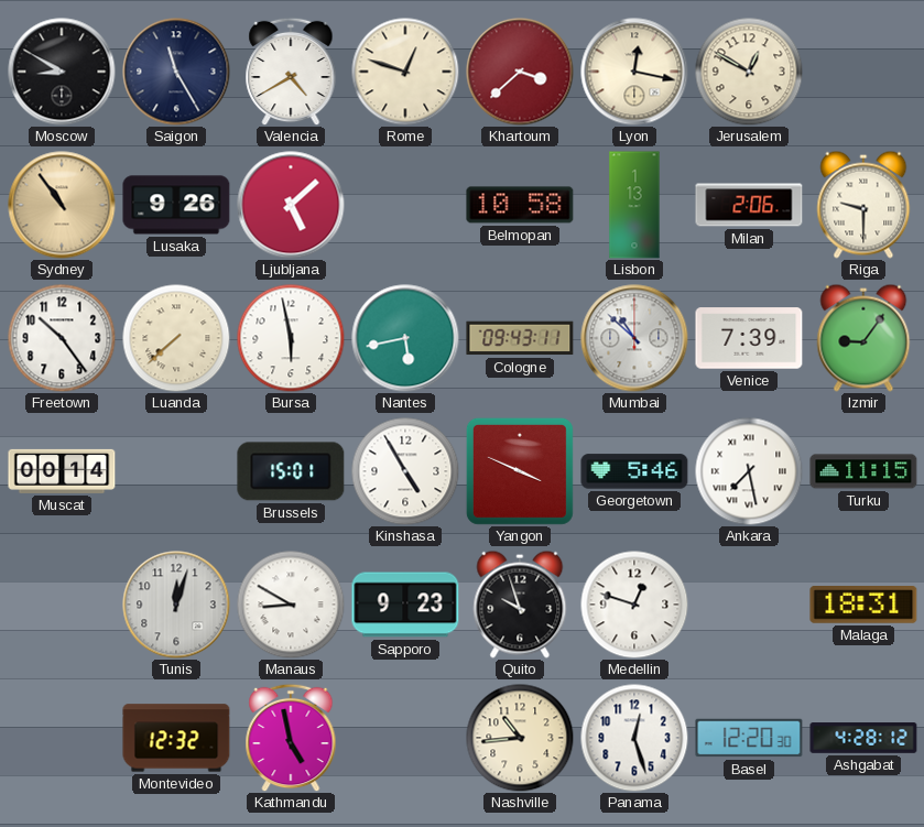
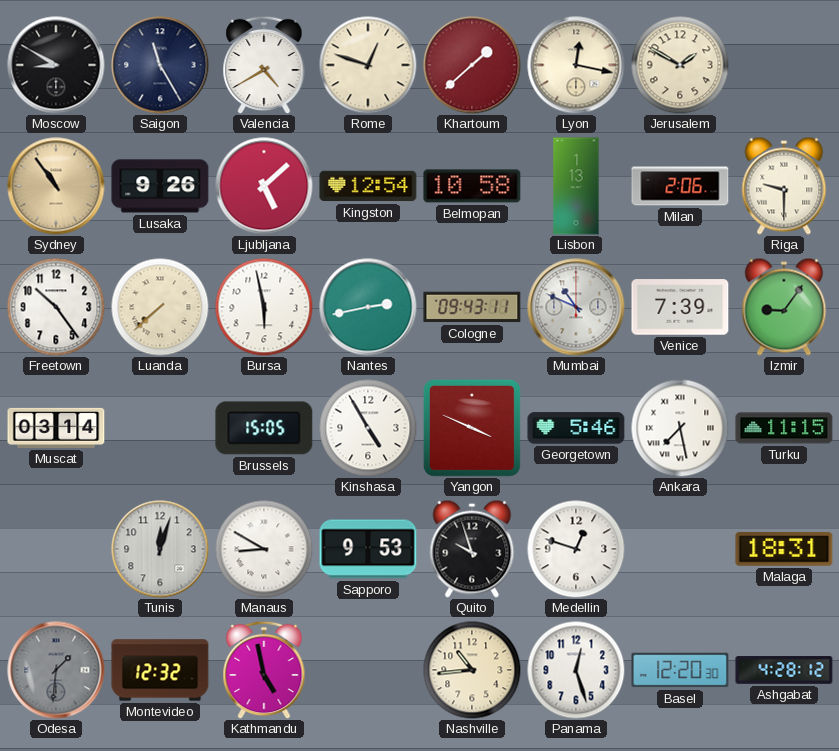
Khartoum: 3:38 -> 1:38 (472, 65)
Jerusalem: 12:50 -> 1:50 (680, 65)
Kingston: none -> 12:54 (368, 186)
Nantes: 5:43 -> 2:43 (368, 307)
Mumbai: 10:52 -> 10:49 (576, 307)
Muscat: 00:14 -> 03:14 (56, 428)
Brussels: 15:01 -> 15:05 (264, 428)
Sapporo: 9:23 -> 9:53 (368, 549)
Odesa: none -> 1:31 (56, 670)
